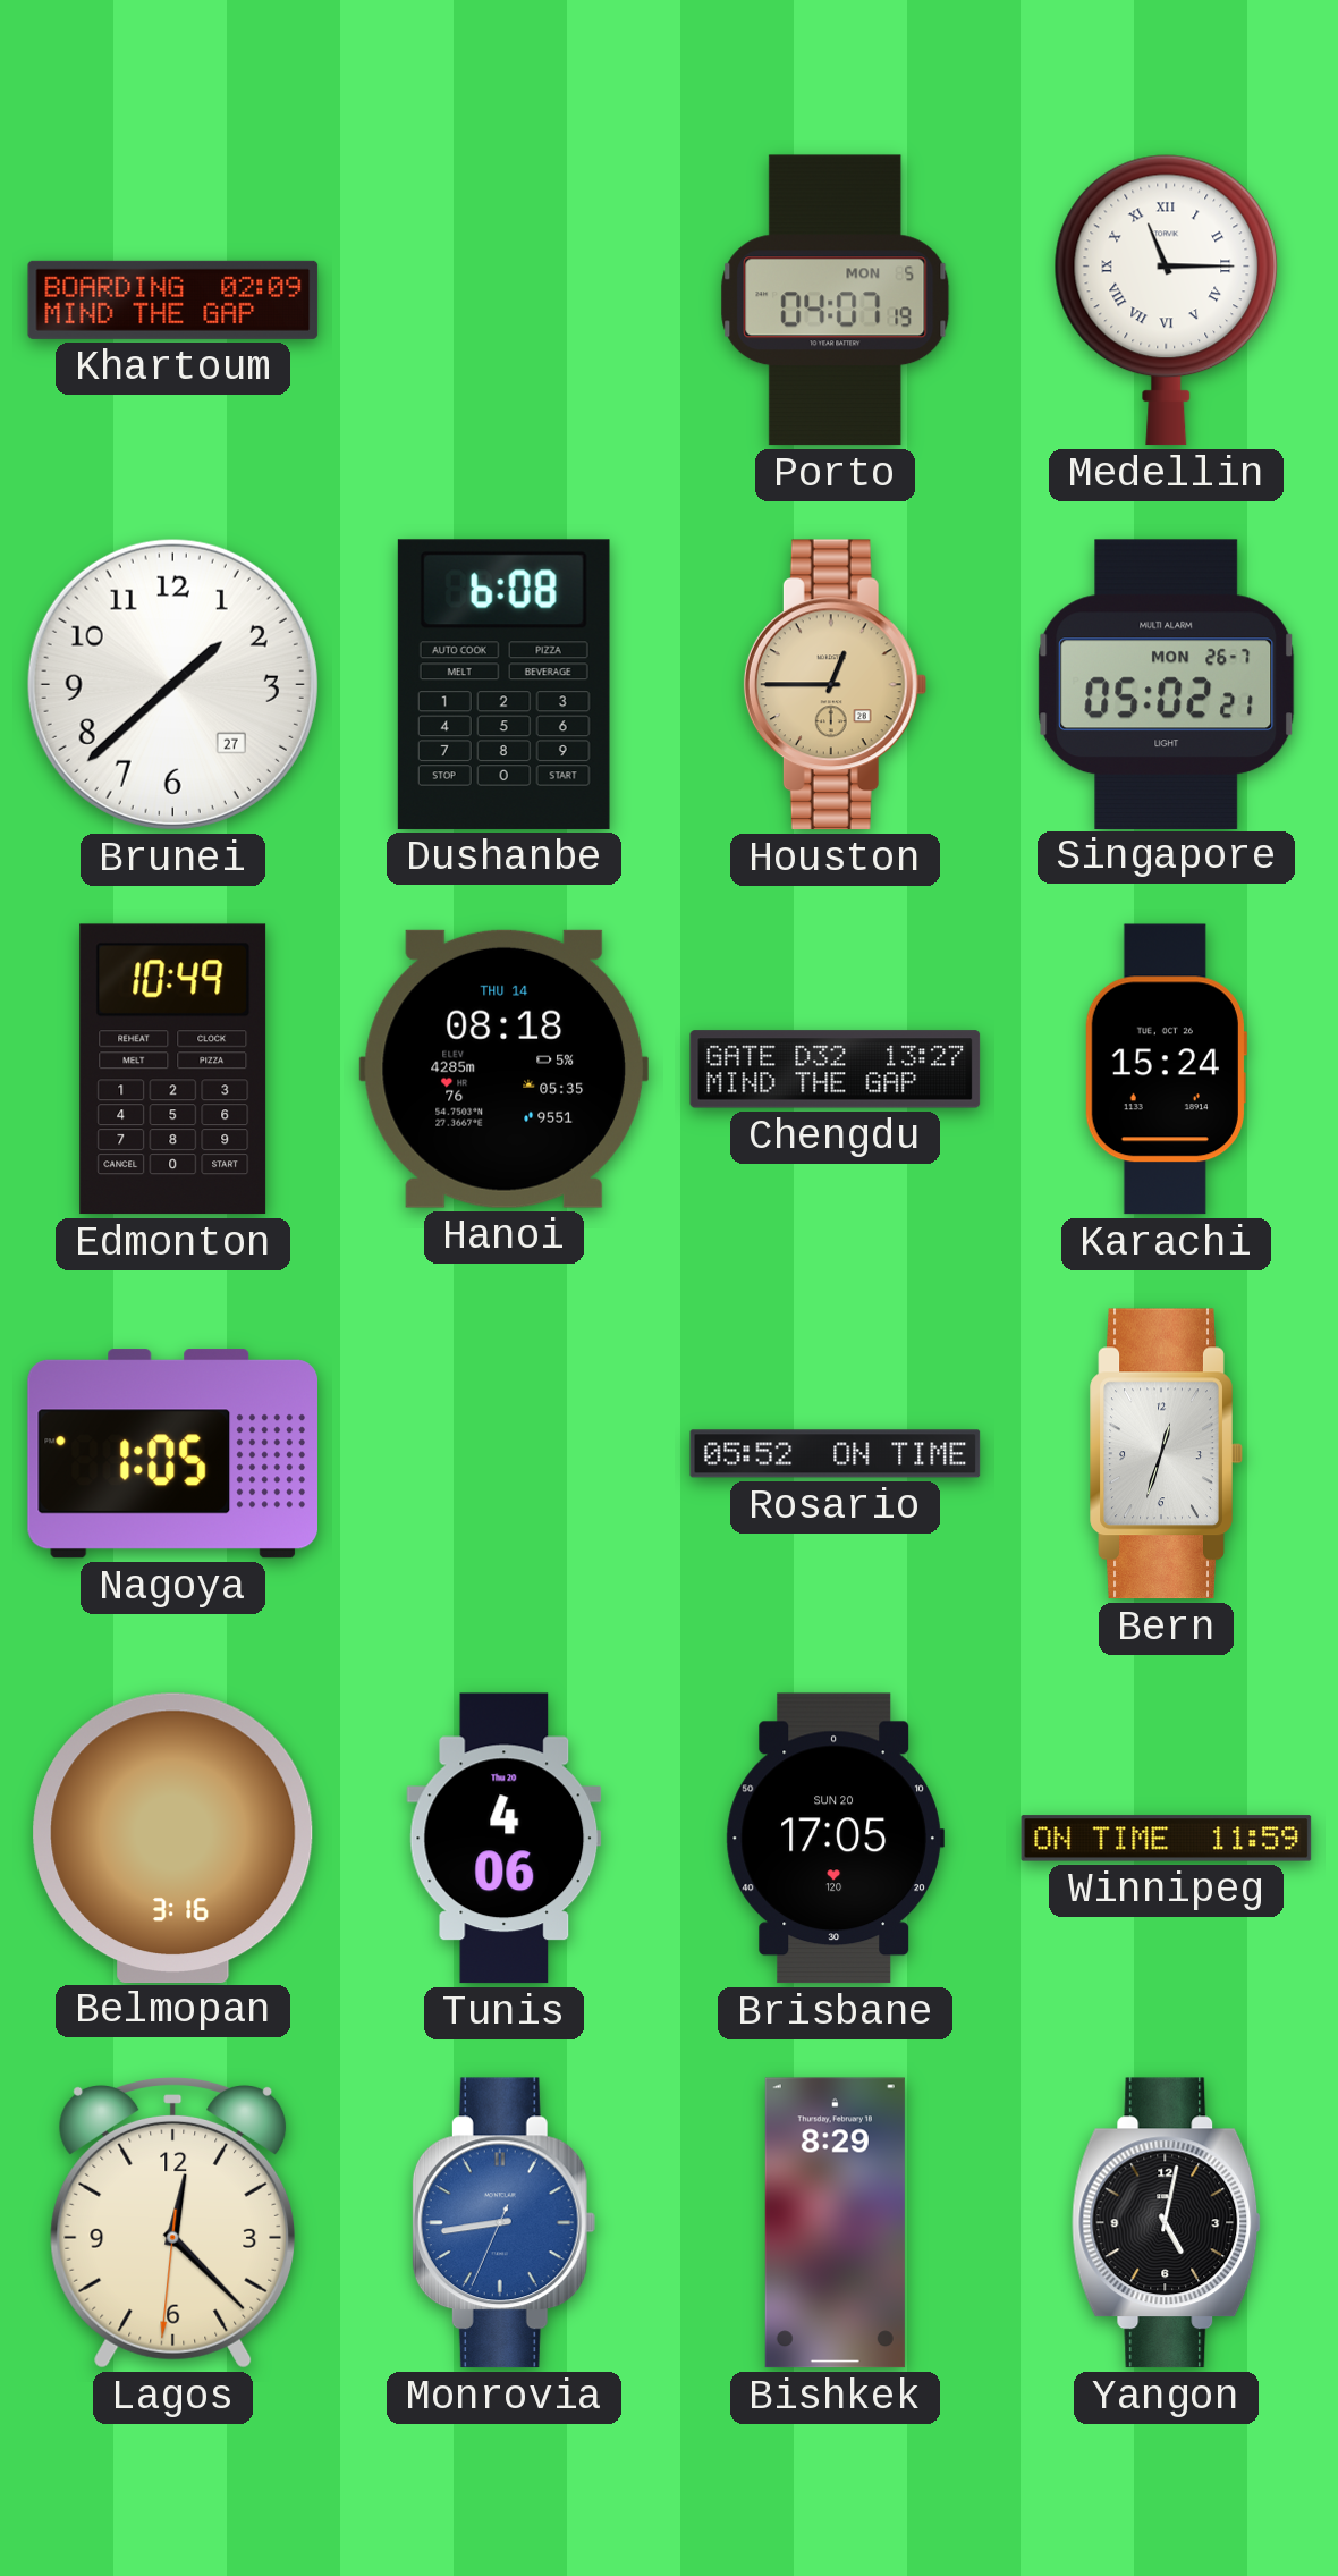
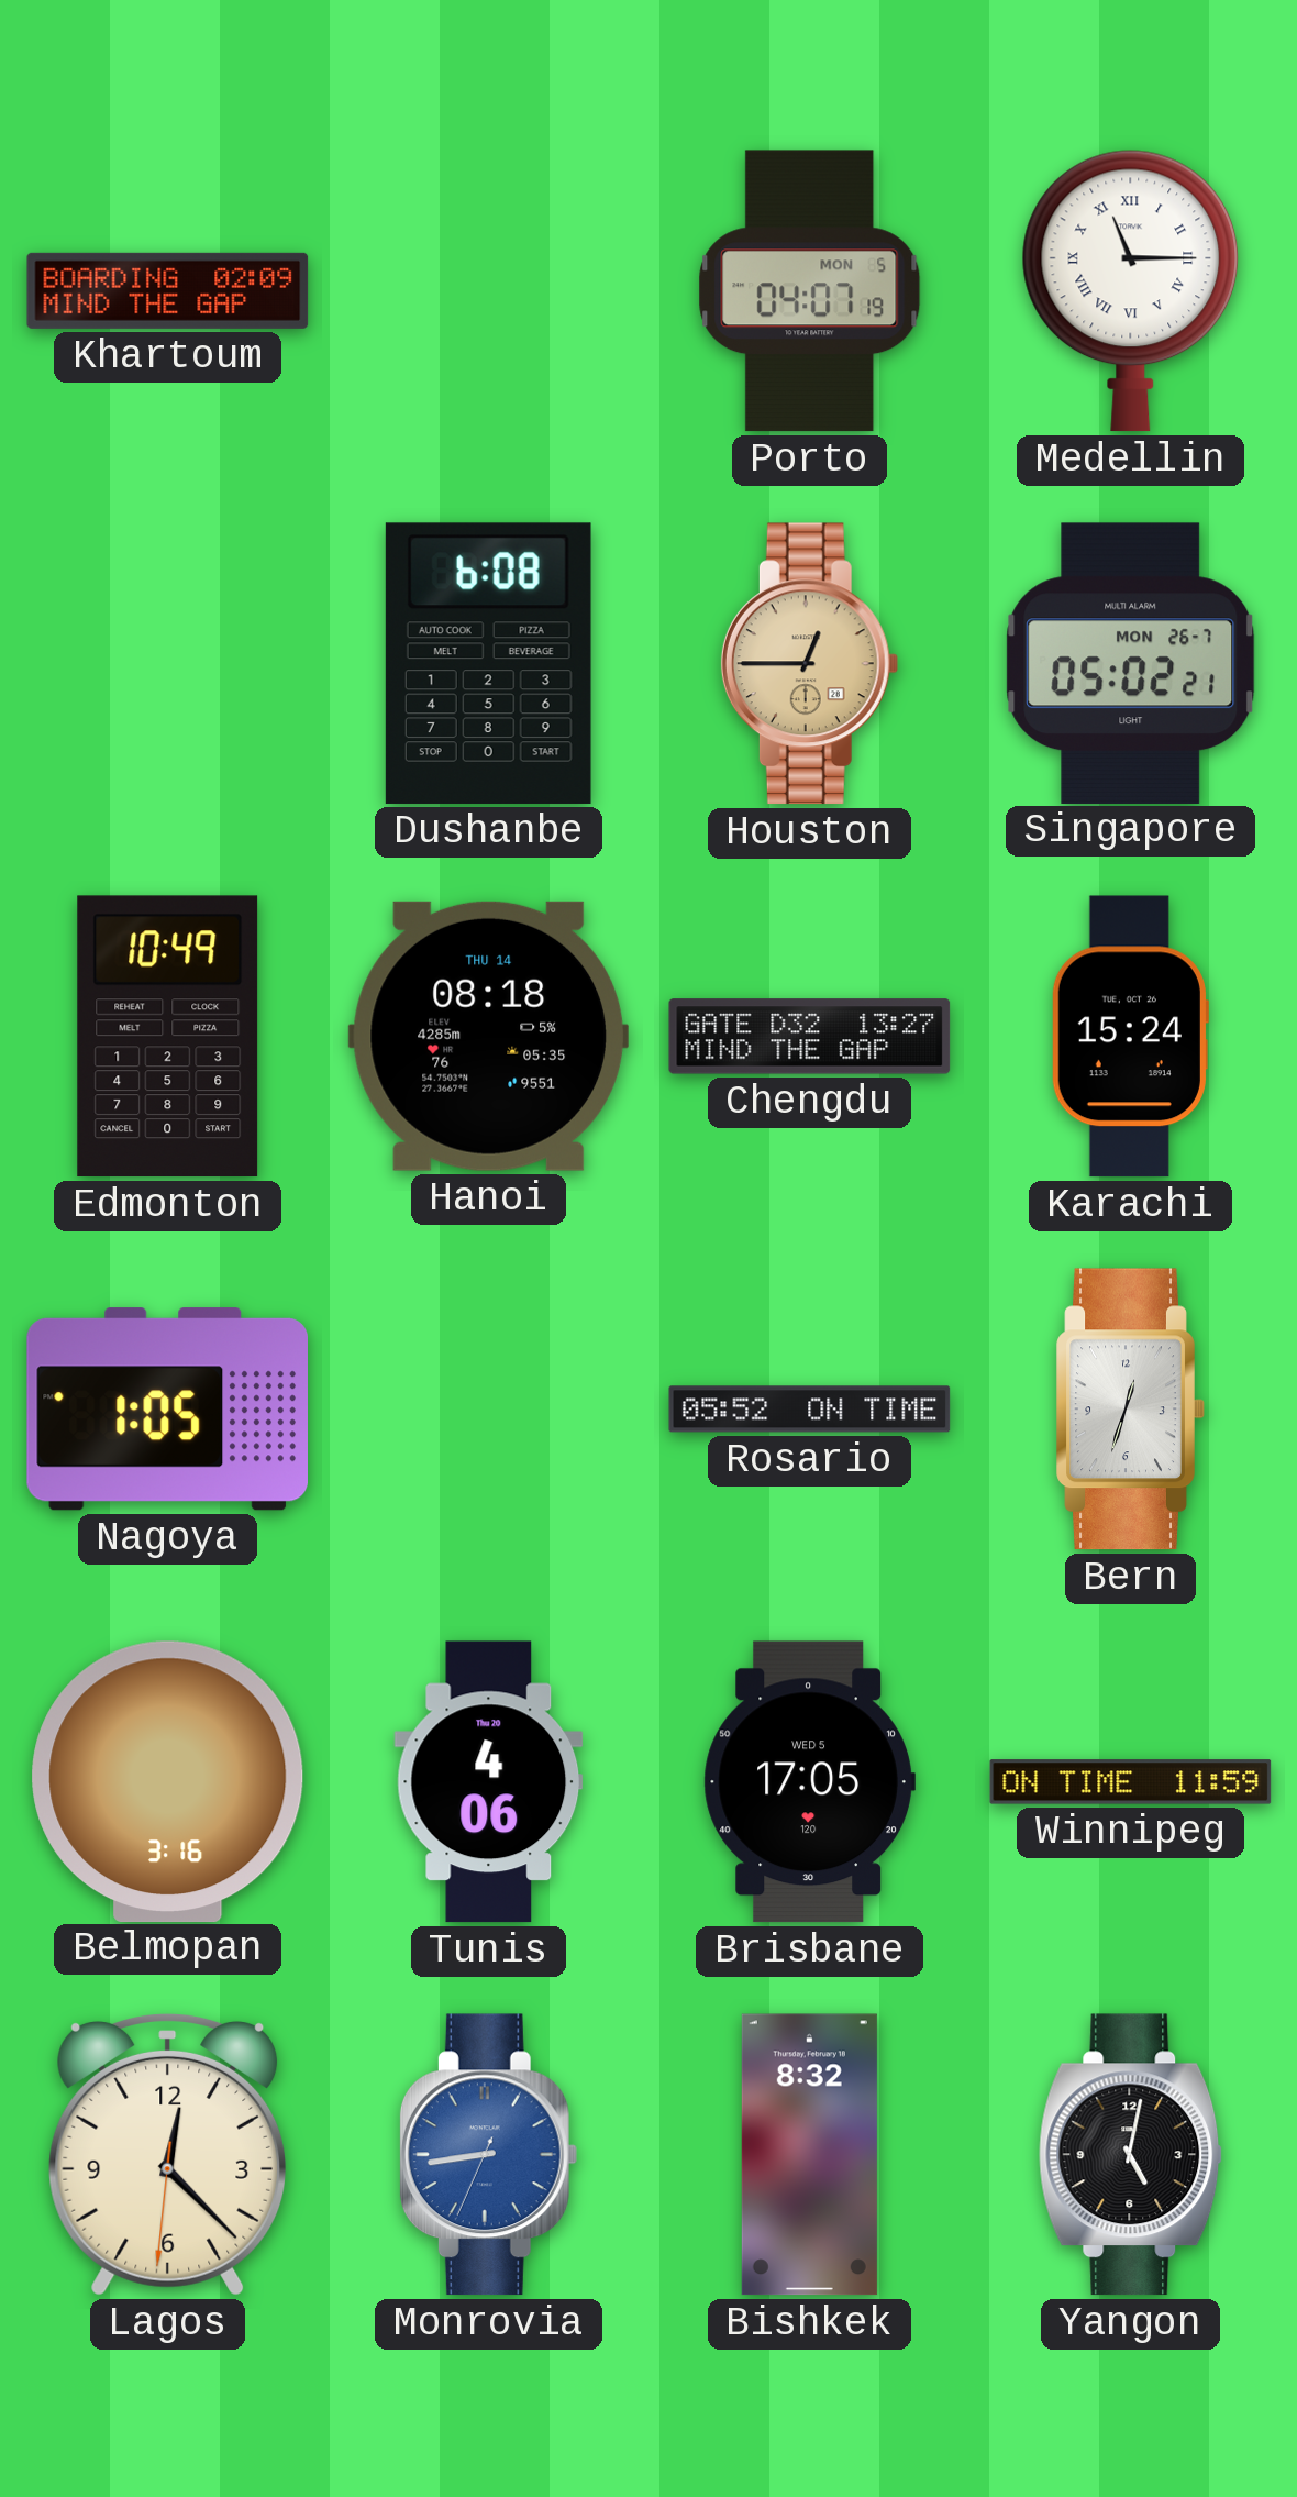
Brunei: 1:38 -> none (172, 684)
Brisbane date: SUN 20 -> WED 5 (809, 1782)
Bishkek: 8:29 -> 8:32 (809, 2155)
